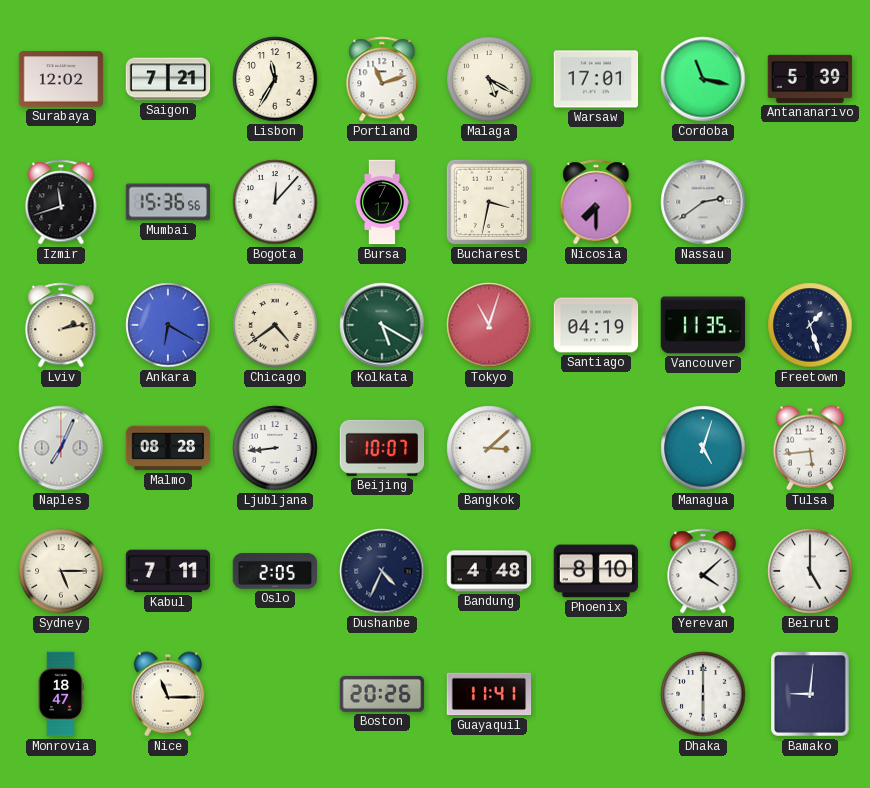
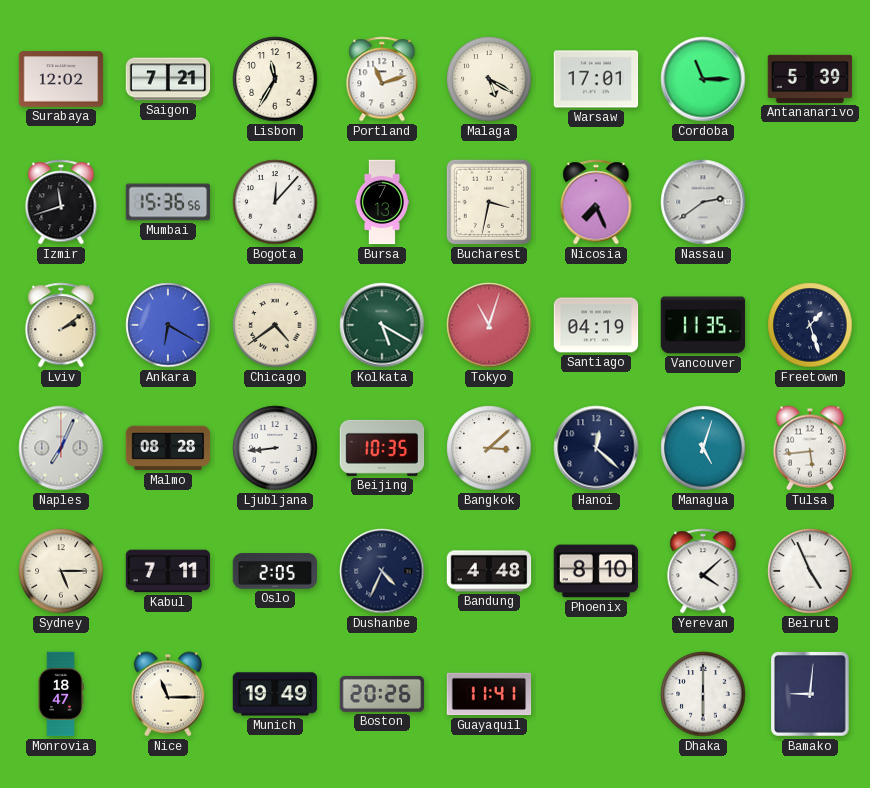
Cordoba: 11:17 -> 11:15 (703, 79)
Bursa: 7:17 -> 7:13 (382, 202)
Nicosia: 7:30 -> 7:26 (596, 202)
Lviv: 2:13 -> 2:09 (61, 325)
Beijing: 10:07 -> 10:35 (382, 448)
Hanoi: none -> 12:22 (596, 448)
Beirut: 5:00 -> 4:56 (810, 571)
Munich: none -> 19:49 (275, 694)
